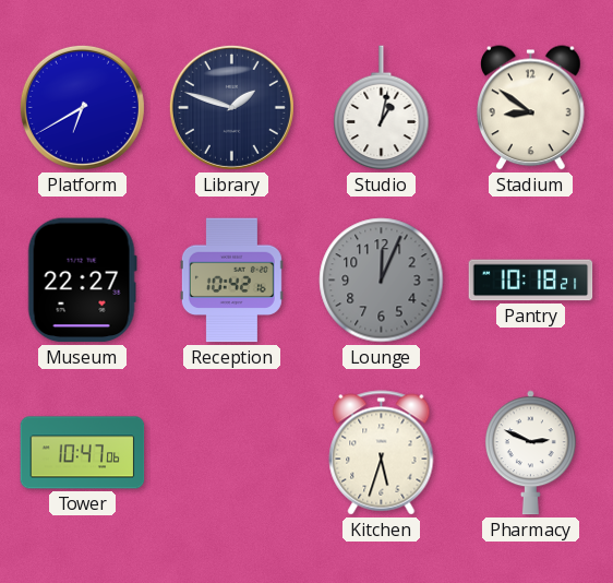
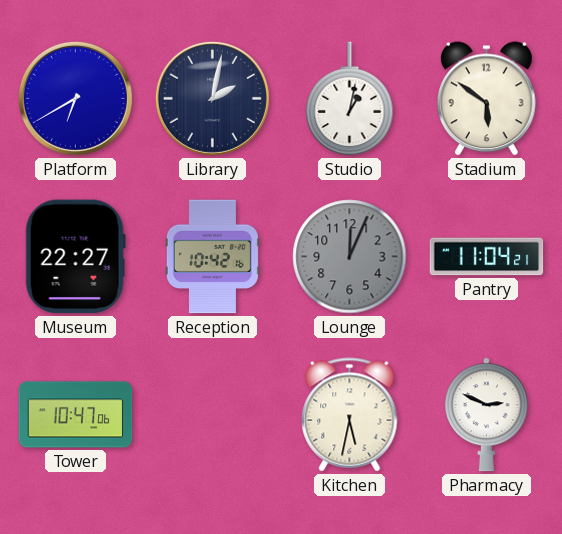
Library: 1:48 -> 2:02 (212, 98)
Stadium: 8:51 -> 5:51 (487, 99)
Pantry: 10:18 -> 11:04 (487, 257)
Kitchen: 5:33 -> 5:32 (350, 415)
